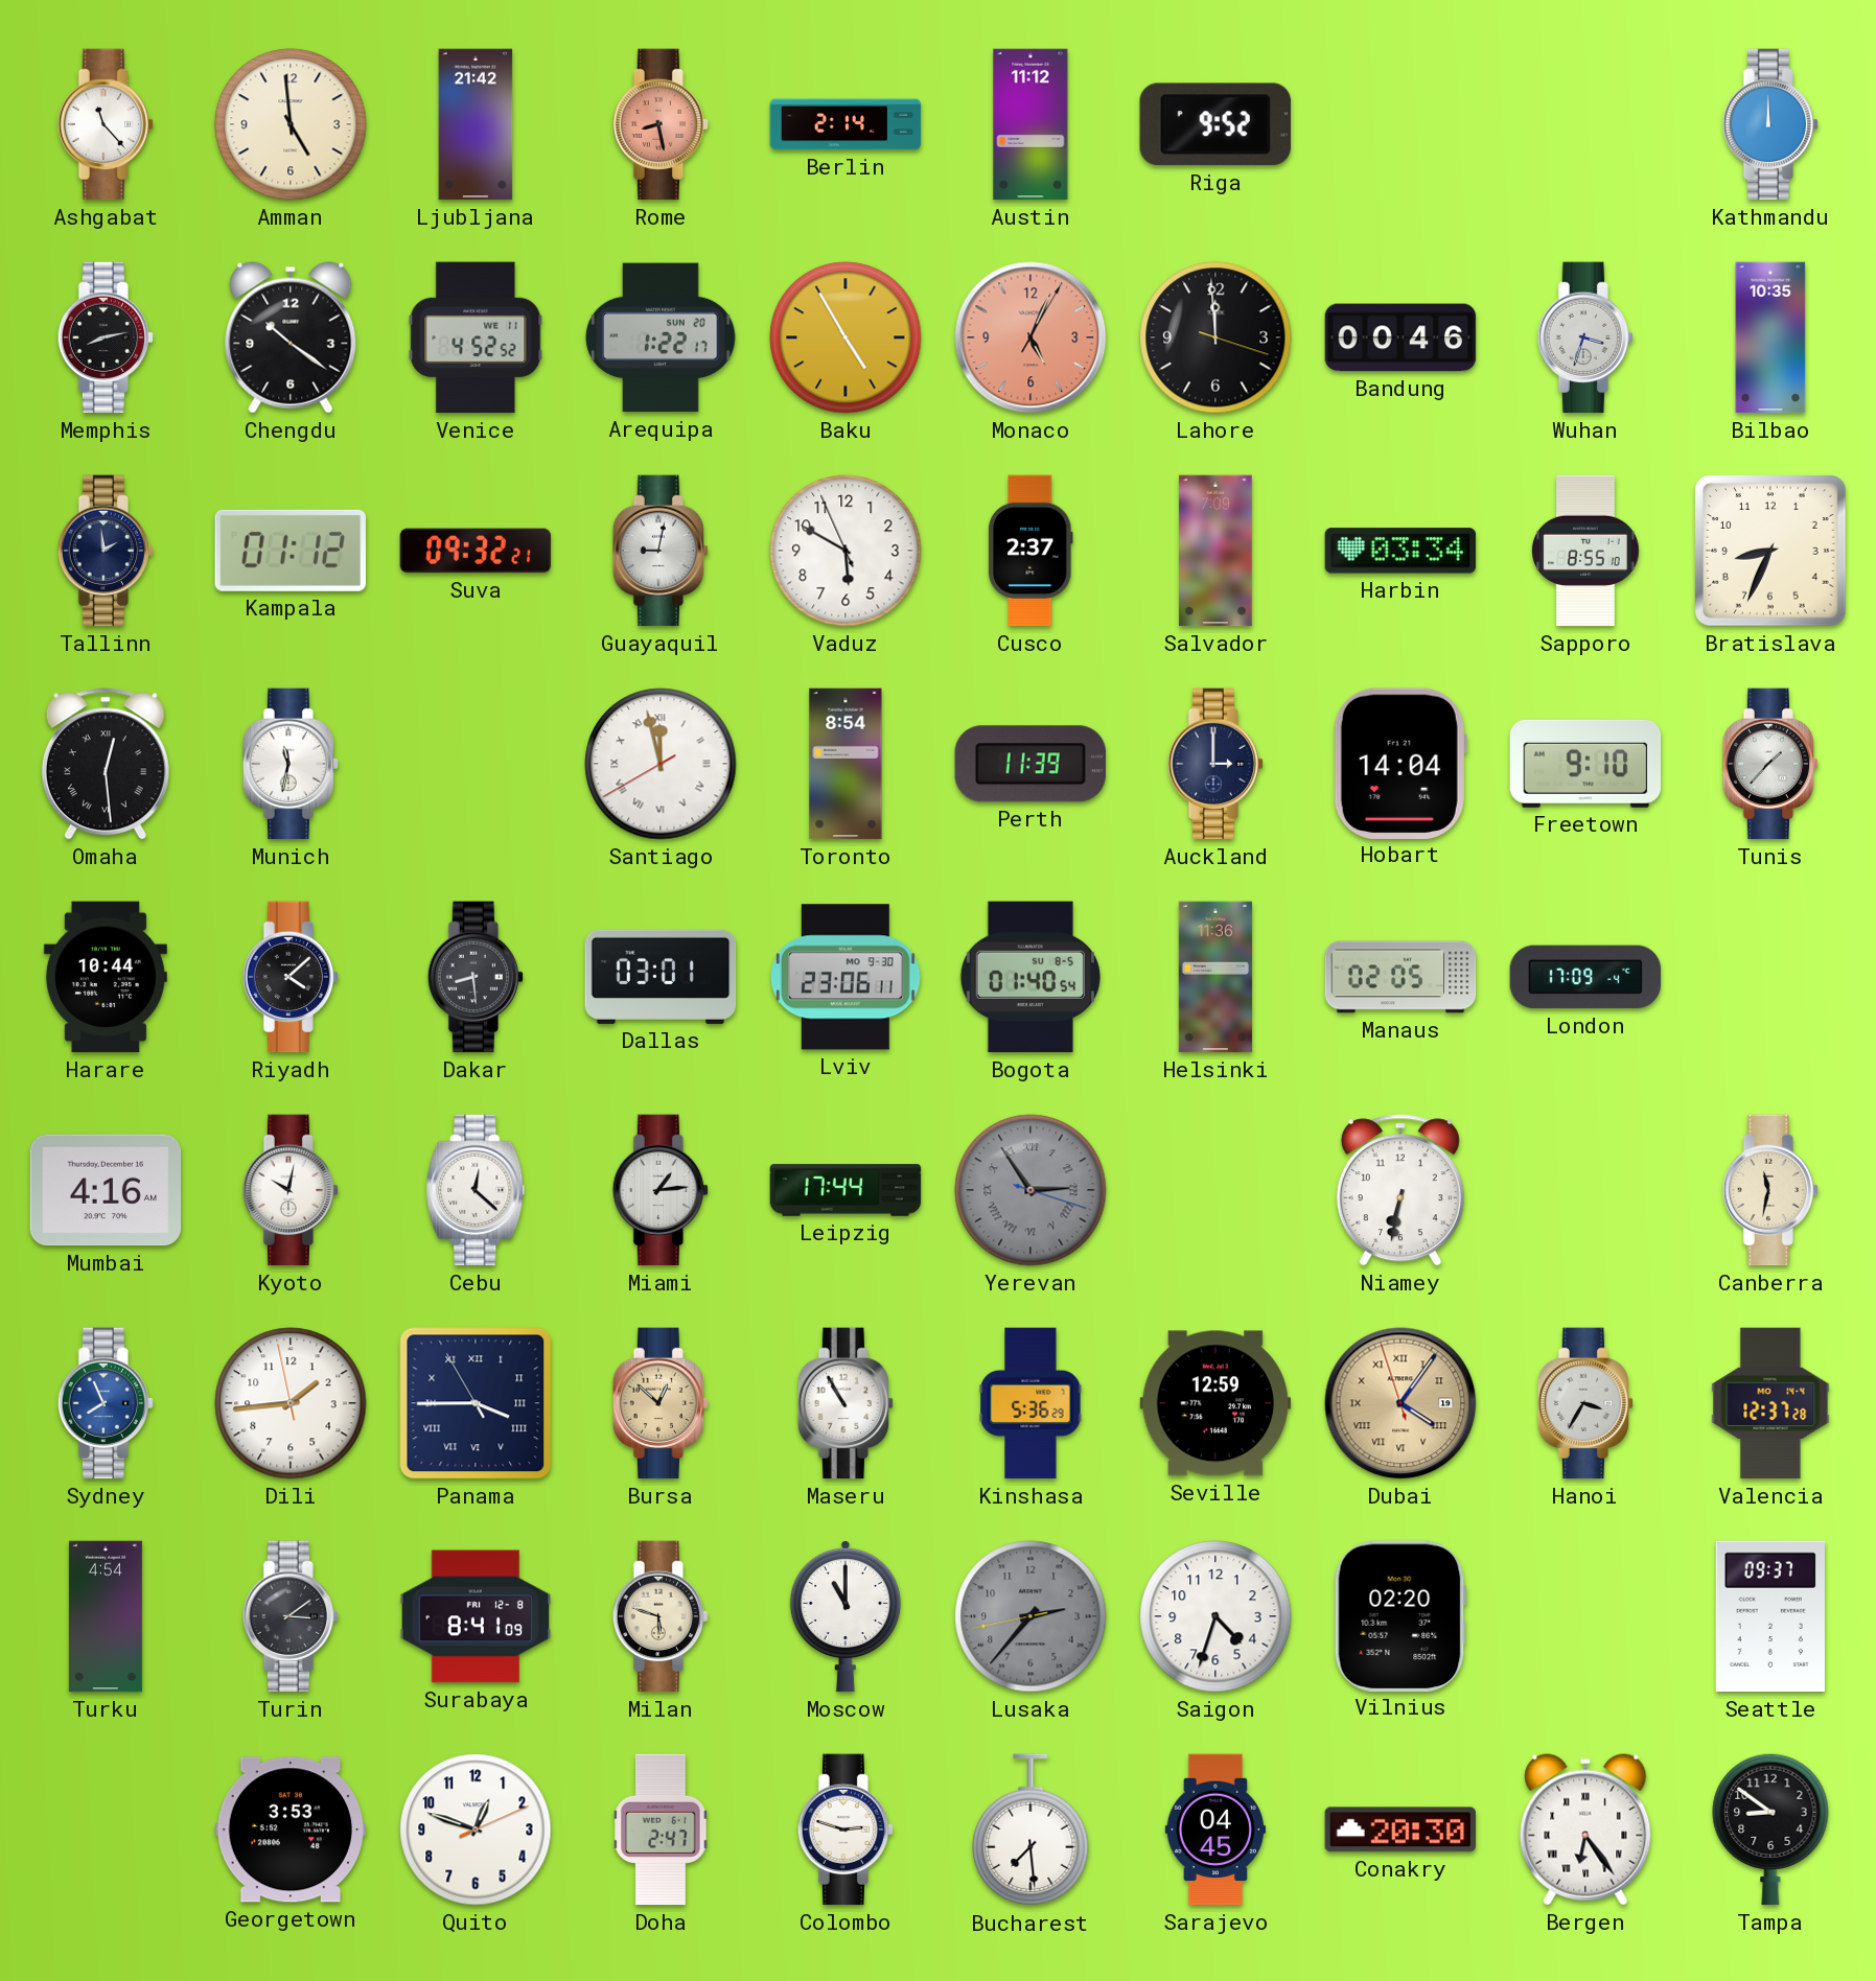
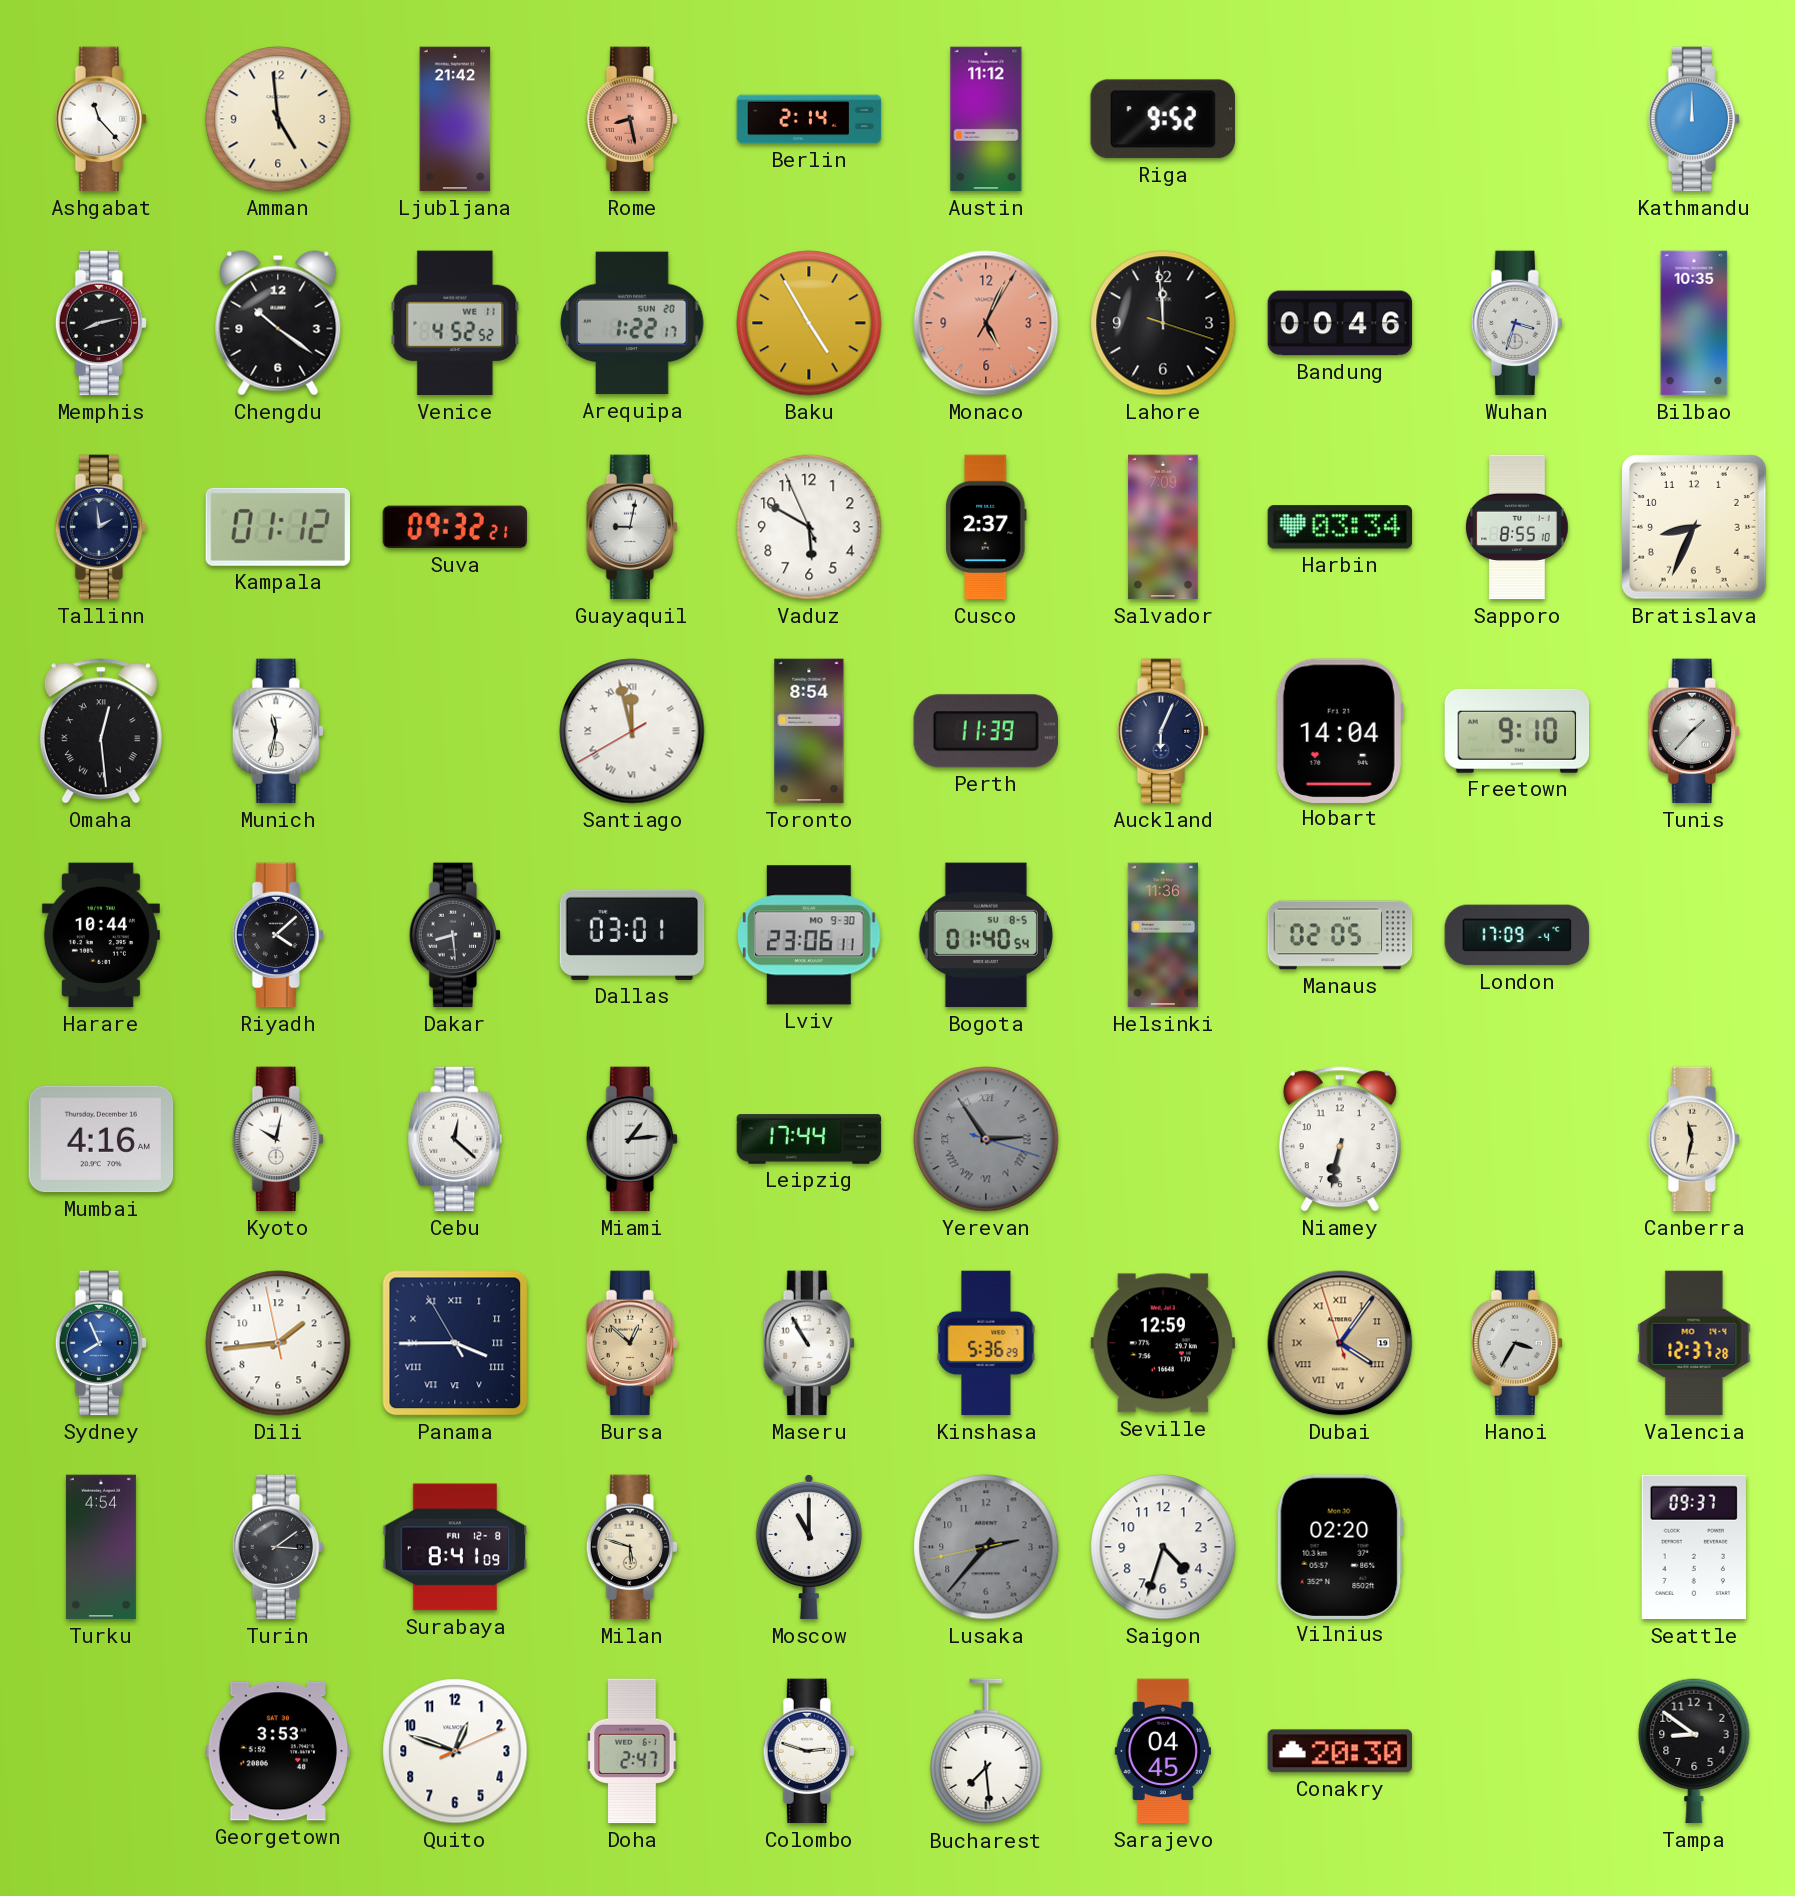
Auckland: 3:00 -> 6:04 (1163, 731)
Bergen: 6:24 -> none (1585, 1829)
